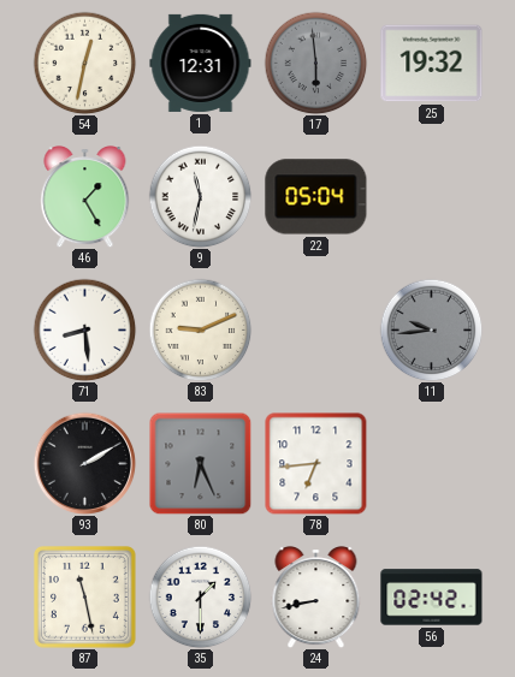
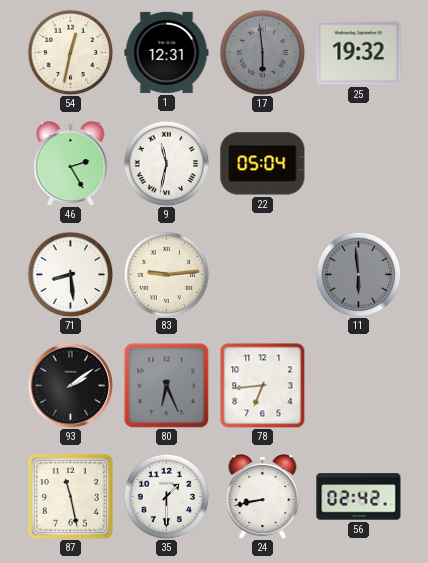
46: 1:25 -> 2:25 (71, 164)
83: 9:11 -> 9:14 (166, 274)
11: 9:44 -> 5:59 (358, 274)
93: 2:10 -> 2:09 (70, 385)
